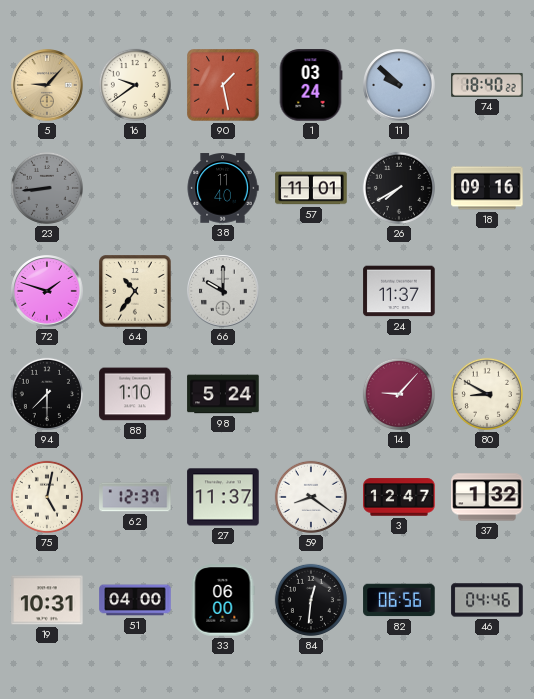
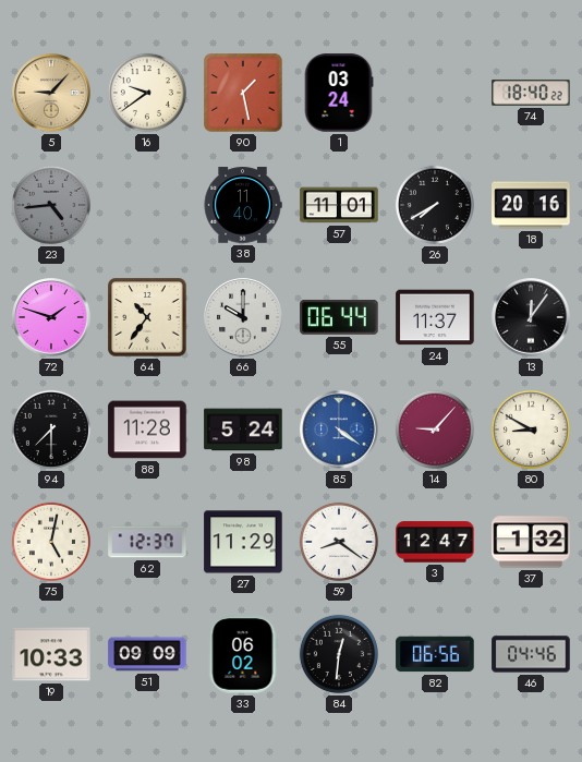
11: 9:52 -> none (399, 85)
23: 8:44 -> 4:44 (51, 205)
18: 09:16 -> 20:16 (531, 205)
55: none -> 06:44 (339, 317)
13: none -> 12:06 (531, 317)
88: 1:10 -> 11:28 (147, 430)
85: none -> 4:21 (339, 430)
27: 11:37 -> 11:29 (243, 542)
19: 10:31 -> 10:33 (51, 654)
51: 04:00 -> 09:09 (147, 654)
33: 06:00 -> 06:02 (243, 654)
